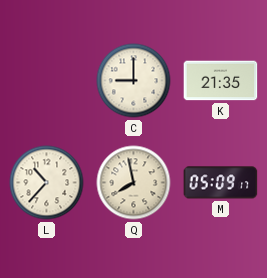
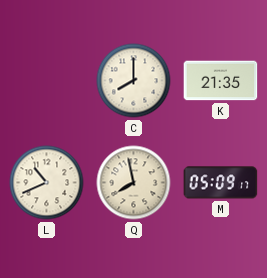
C: 9:00 -> 8:00 (134, 81)
L: 10:37 -> 10:41 (47, 183)
